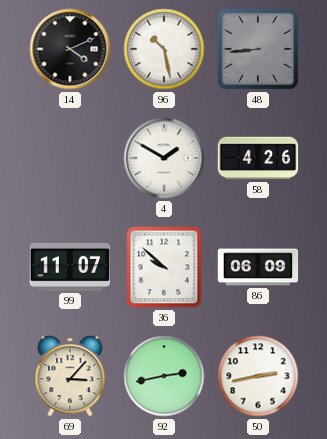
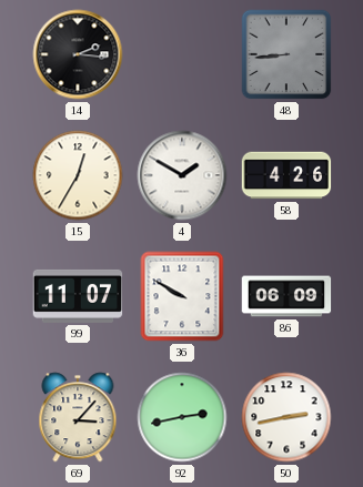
14: 4:11 -> 2:16 (78, 54)
96: 10:28 -> none (164, 49)
15: none -> 12:35 (78, 175)
36: 9:52 -> 9:50 (182, 296)
